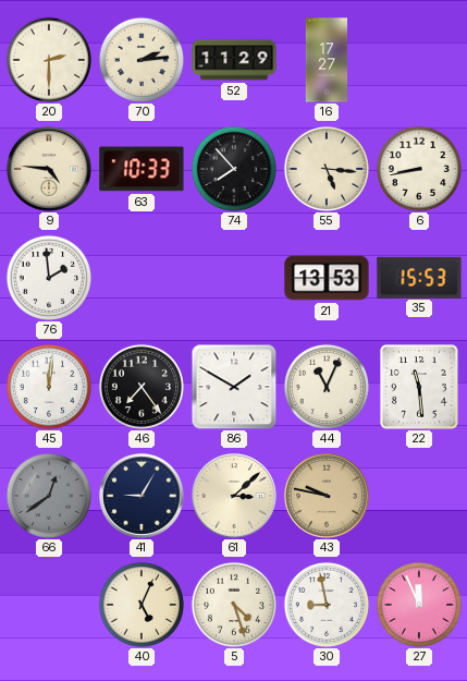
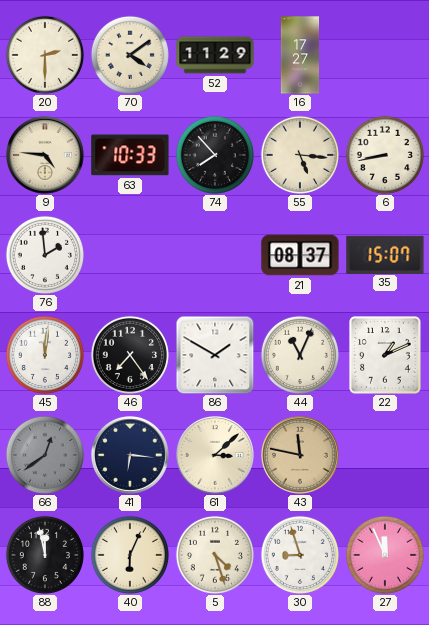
70: 2:14 -> 4:09 (130, 55)
21: 13:53 -> 08:37 (300, 255)
35: 15:53 -> 15:07 (385, 254)
22: 11:29 -> 1:11 (385, 355)
41: 9:05 -> 6:16 (130, 455)
43: 9:47 -> 11:47 (300, 455)
88: none -> 11:58 (45, 555)
40: 5:04 -> 6:04 (130, 555)
30: 8:58 -> 8:57 (300, 555)
